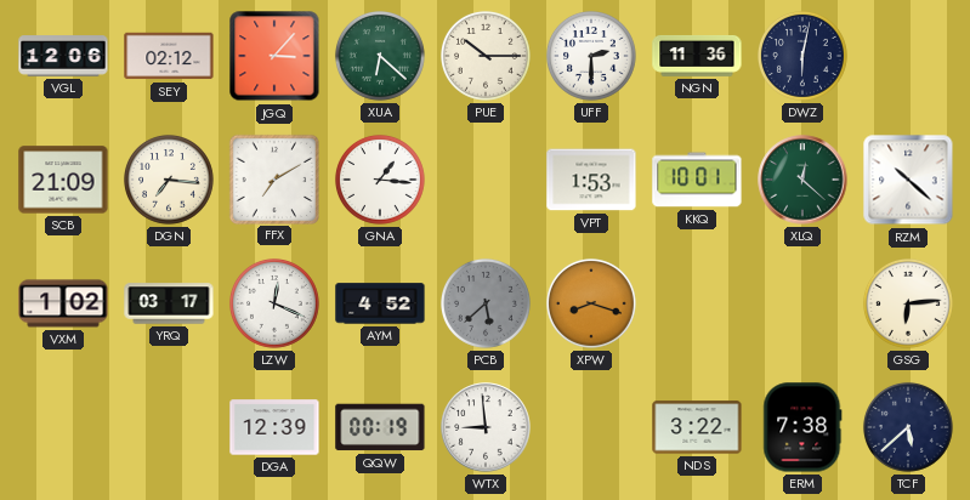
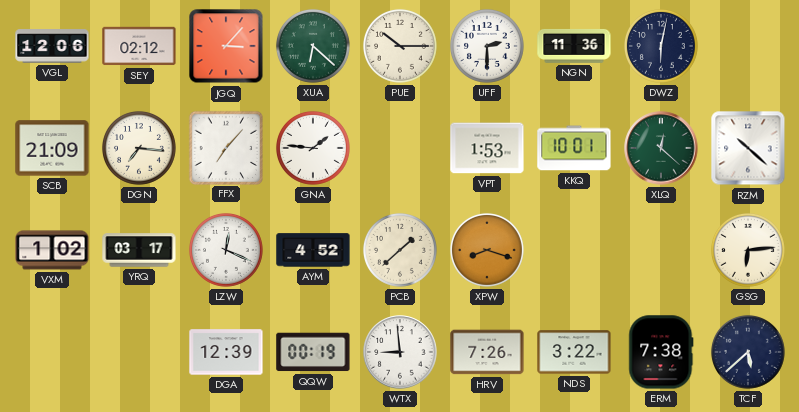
FFX: 7:10 -> 7:07 (225, 147)
GNA: 1:16 -> 1:46 (313, 148)
PCB: 5:38 -> 1:38 (400, 250)
PCB dial: grey -> cream (400, 250)
HRV: none -> 7:26 (487, 352)
